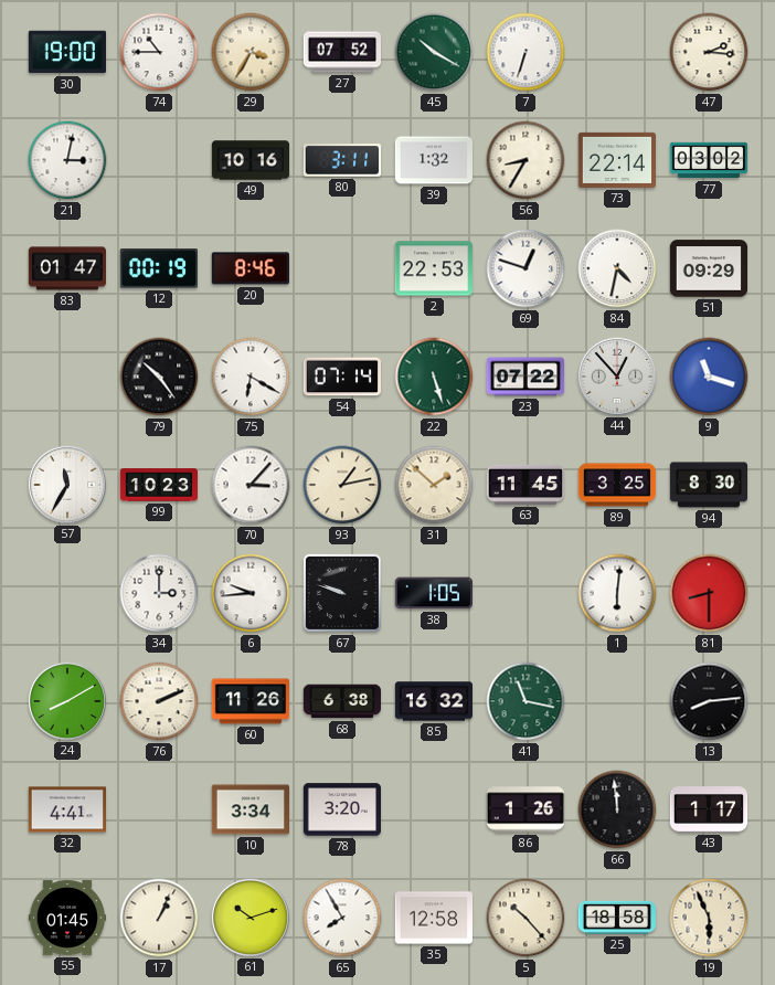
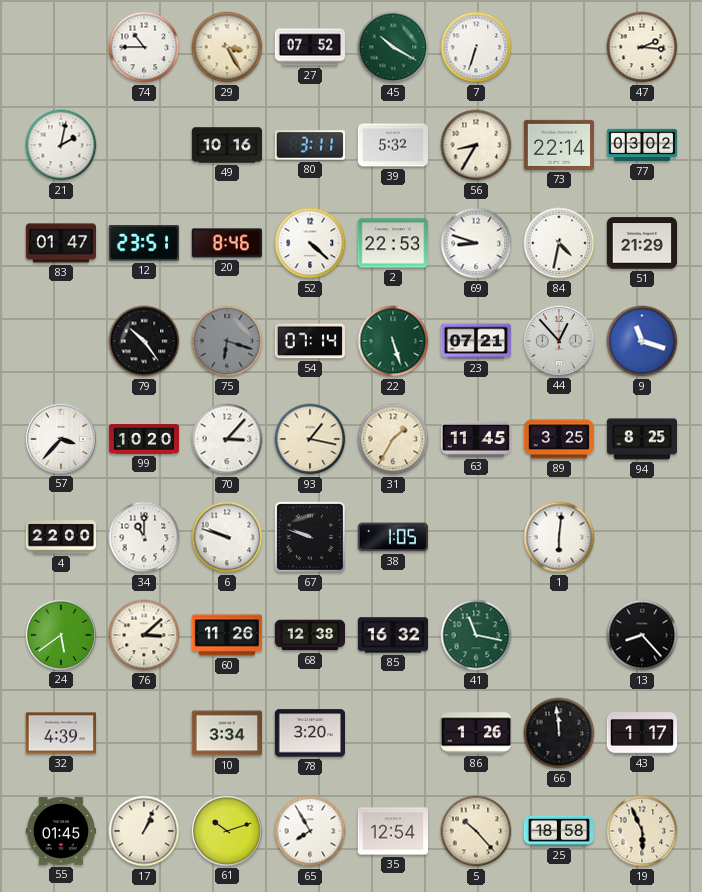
30: 19:00 -> none (66, 52)
29: 3:35 -> 3:25 (227, 47)
21: 3:02 -> 2:02 (61, 145)
39: 1:32 -> 5:32 (392, 145)
12: 00:19 -> 23:51 (144, 243)
52: none -> 4:22 (310, 243)
69: 12:48 -> 8:48 (476, 243)
51: 09:29 -> 21:29 (641, 243)
75: 6:20 -> 6:18 (227, 341)
75 dial: white -> grey (227, 341)
23: 07:22 -> 07:21 (476, 341)
57: 11:35 -> 3:37 (60, 438)
99: 10:23 -> 10:20 (144, 439)
93: 1:13 -> 1:17 (310, 439)
31: 1:52 -> 1:35 (393, 439)
94: 8:30 -> 8:25 (641, 439)
4: none -> 22:00 (61, 537)
34: 3:00 -> 11:00 (144, 537)
6: 9:44 -> 9:48 (227, 537)
81: 8:30 -> none (709, 593)
24: 8:10 -> 5:39 (60, 634)
76: 2:11 -> 3:08 (144, 635)
68: 6:38 -> 12:38 (309, 635)
13: 8:14 -> 8:23 (642, 635)
32: 4:41 -> 4:39 (60, 733)
35: 12:58 -> 12:54 (392, 831)
